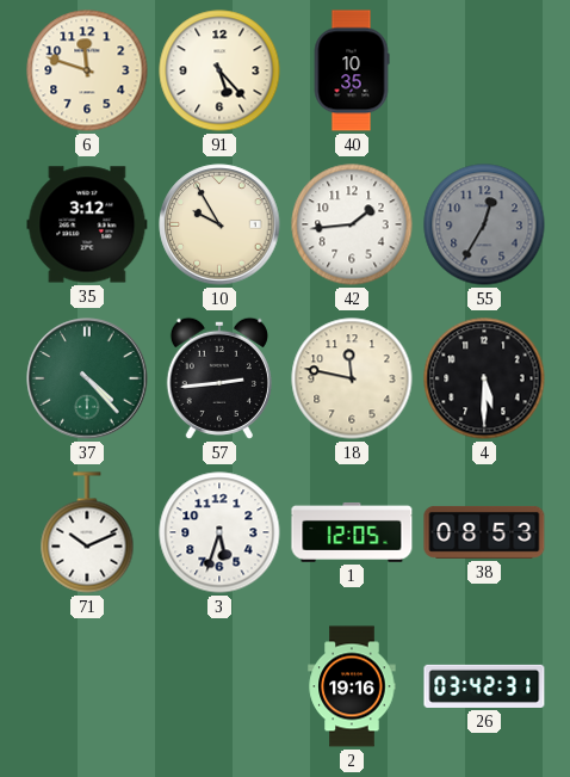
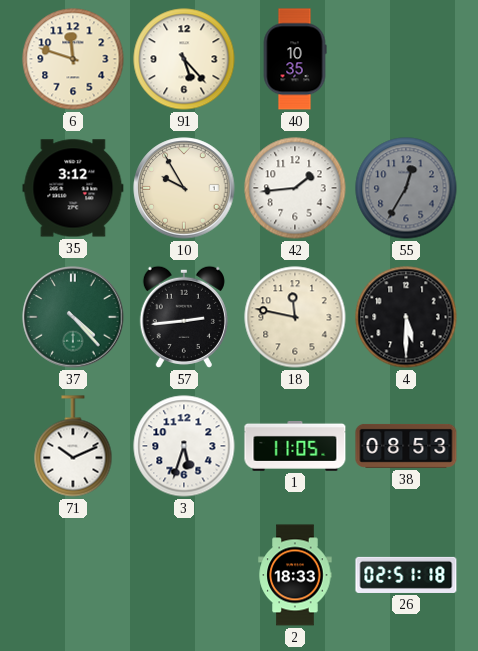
1: 12:05 -> 11:05 (295, 446)
2: 19:16 -> 18:33 (295, 575)
26: 03:42 -> 02:51 (406, 575)
